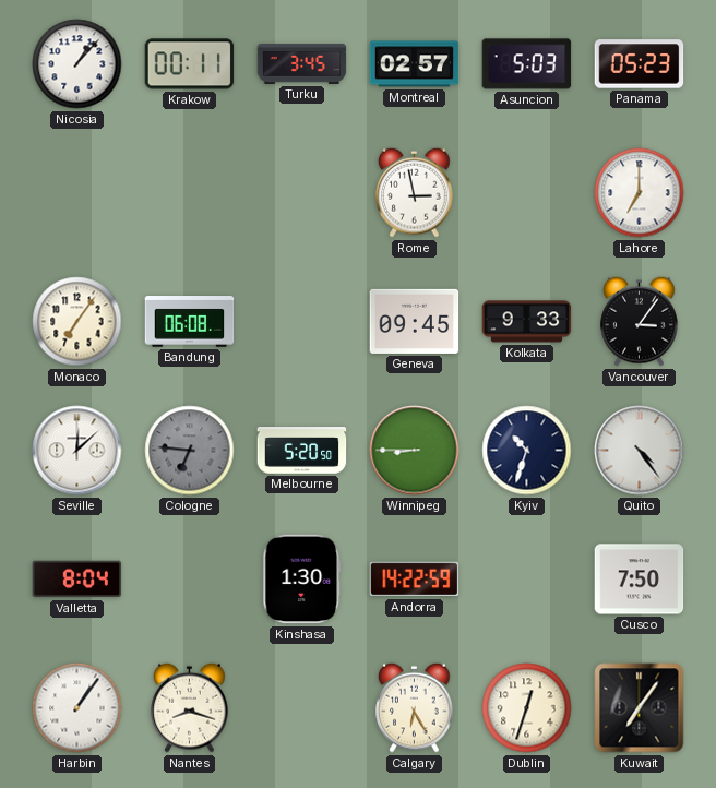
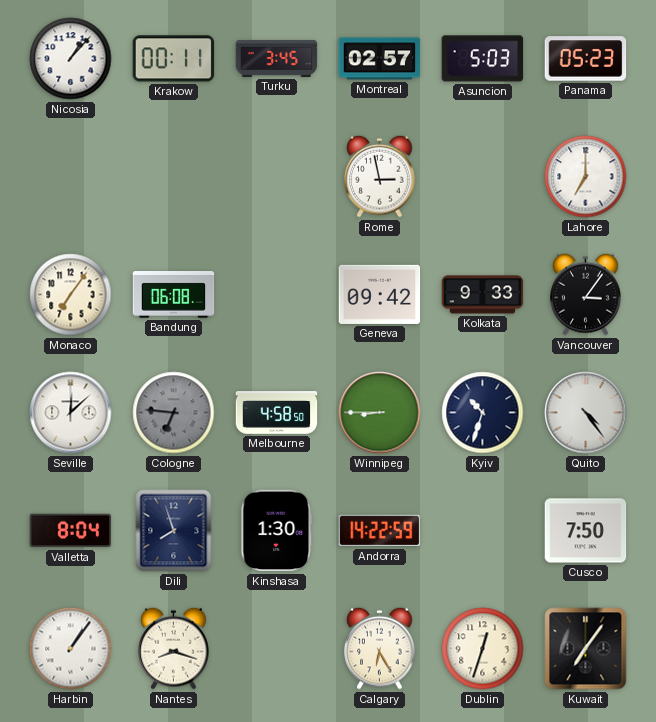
Geneva: 09:45 -> 09:42 (380, 294)
Melbourne: 5:20 -> 4:58 (277, 413)
Dili: none -> 7:57 (174, 531)
